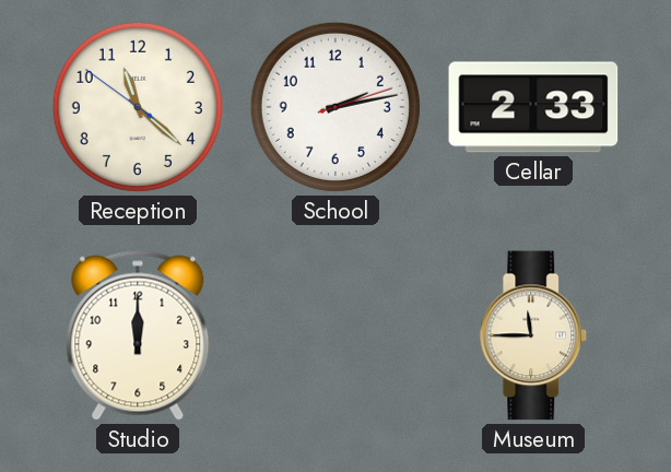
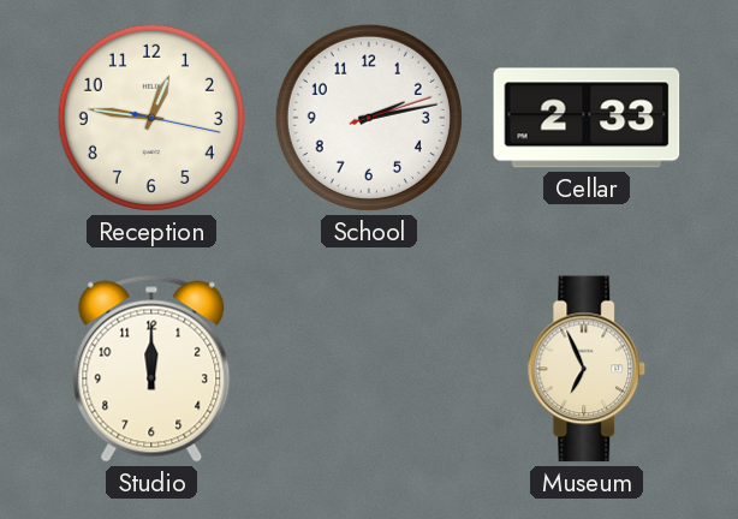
Reception: 11:21 -> 12:46 (151, 118)
Museum: 11:45 -> 6:56 (587, 369)
